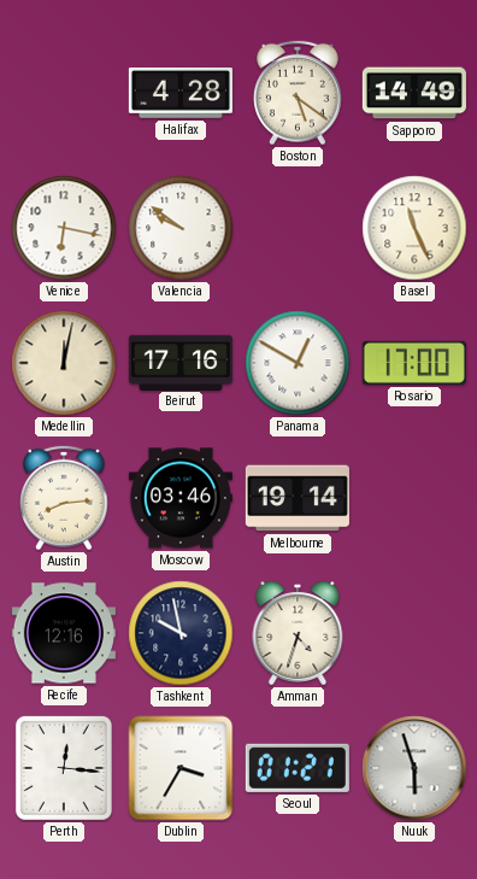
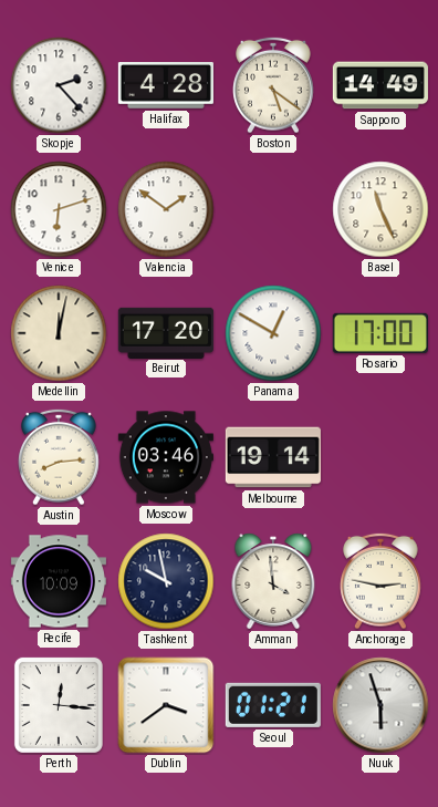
Skopje: none -> 2:23 (59, 85)
Venice: 6:17 -> 6:12 (59, 209)
Valencia: 9:51 -> 1:51 (166, 209)
Beirut: 17:16 -> 17:20 (166, 332)
Recife: 12:16 -> 10:09 (59, 581)
Amman: 4:33 -> 3:59 (273, 581)
Anchorage: none -> 2:47 (382, 581)
Dublin: 3:35 -> 3:39 (166, 705)
